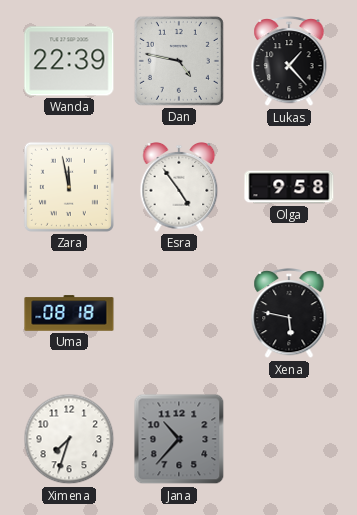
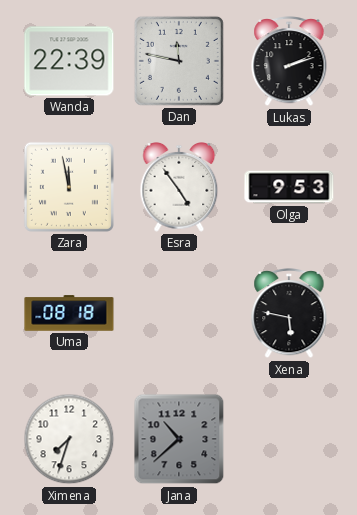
Dan: 4:47 -> 11:47 (179, 61)
Lukas: 1:23 -> 2:12 (289, 62)
Olga: 9:58 -> 9:53 (289, 187)
Jana: 10:37 -> 10:38 (179, 439)
